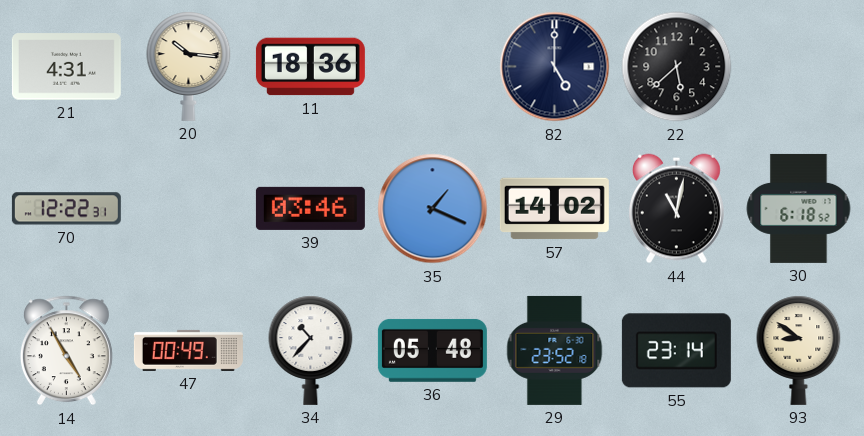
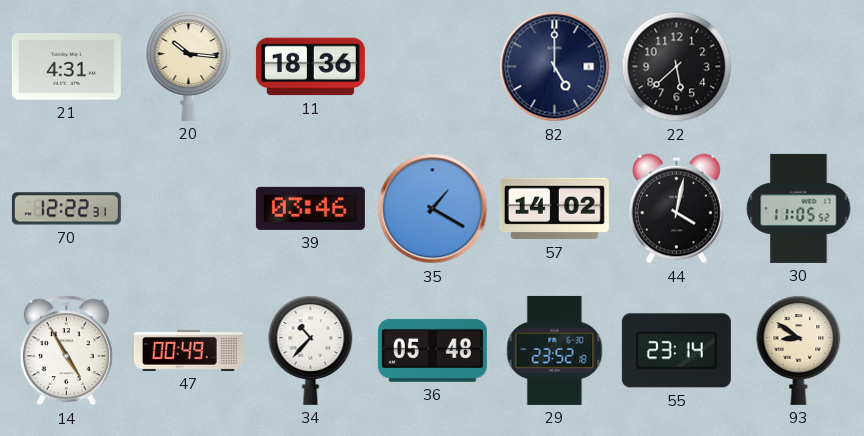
35: 1:19 -> 1:20 (433, 209)
44: 11:02 -> 4:02 (676, 209)
30: 6:18 -> 11:05 (799, 208)
